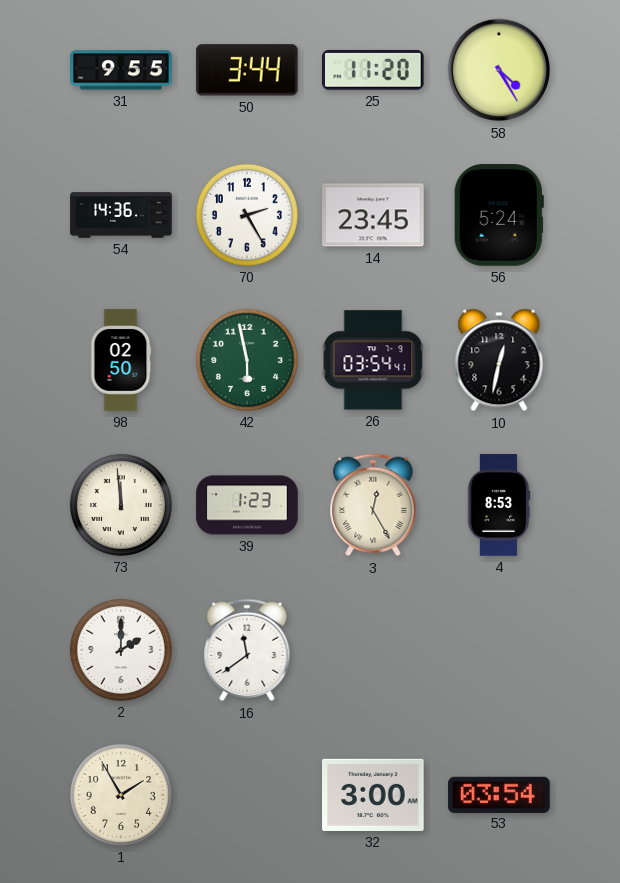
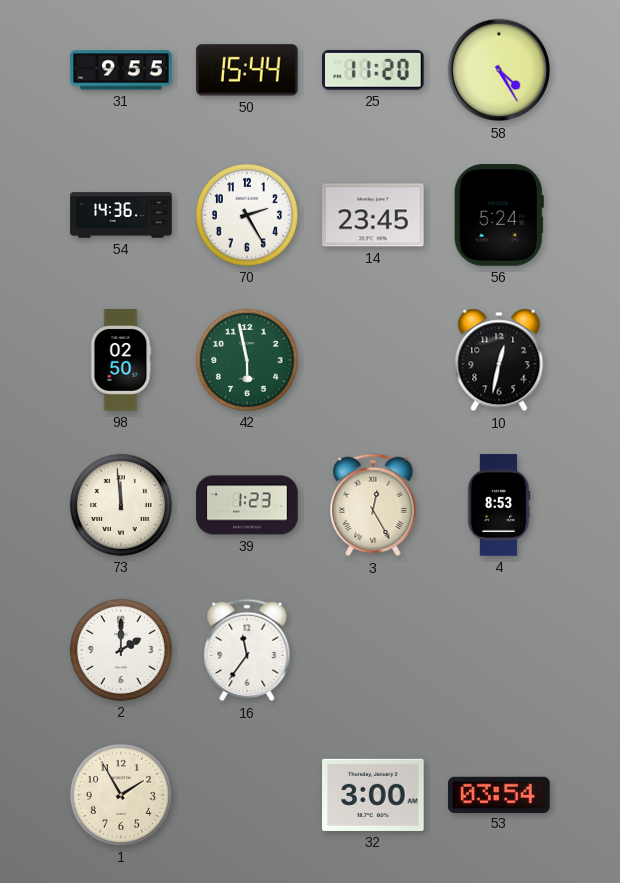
50: 3:44 -> 15:44 (248, 70)
26: 03:54 -> none (373, 360)
16: 11:39 -> 11:36 (247, 650)
